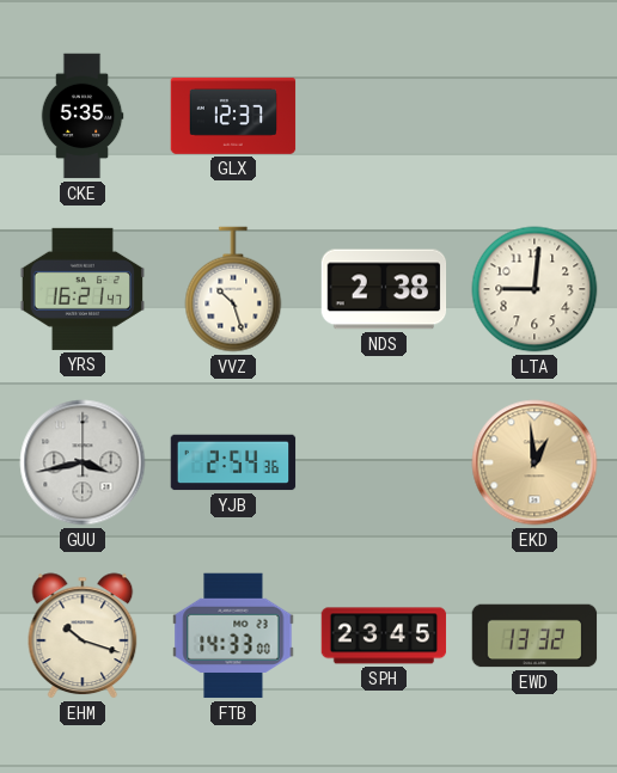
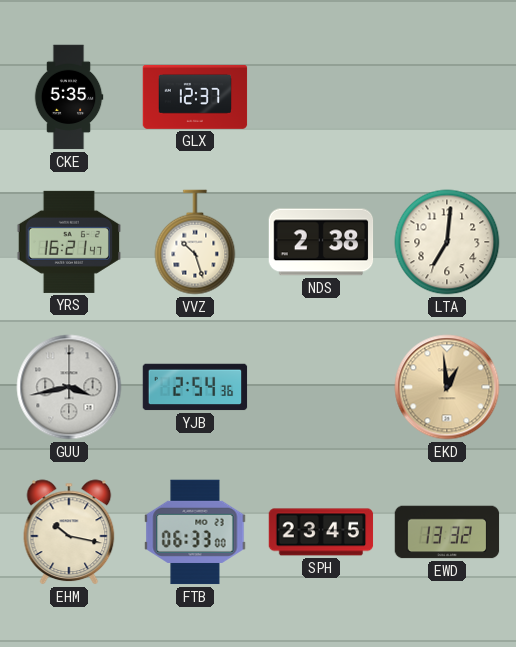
LTA: 9:01 -> 7:01 (447, 242)
EHM: 10:18 -> 10:17 (69, 532)
FTB: 14:33 -> 06:33 (195, 532)
